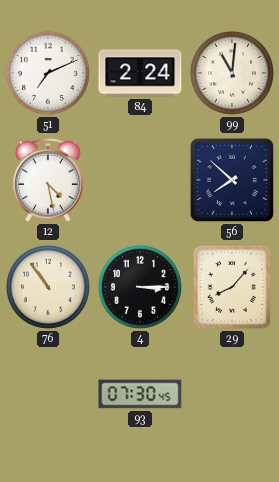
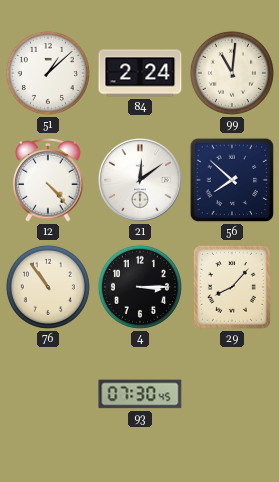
51: 7:11 -> 1:08 (48, 73)
12: 4:28 -> 4:23 (48, 180)
21: none -> 12:09 (140, 180)
